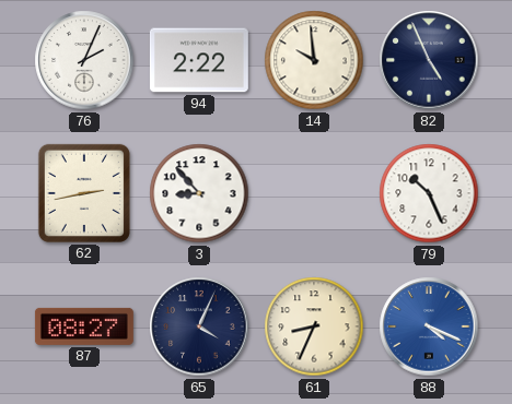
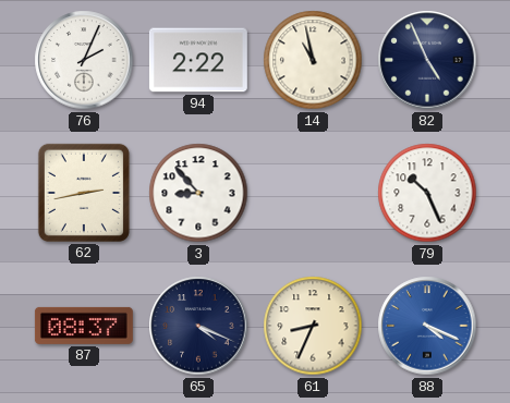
14: 9:59 -> 10:58 (313, 60)
87: 08:27 -> 08:37 (84, 326)
65: 4:04 -> 4:19 (198, 326)
